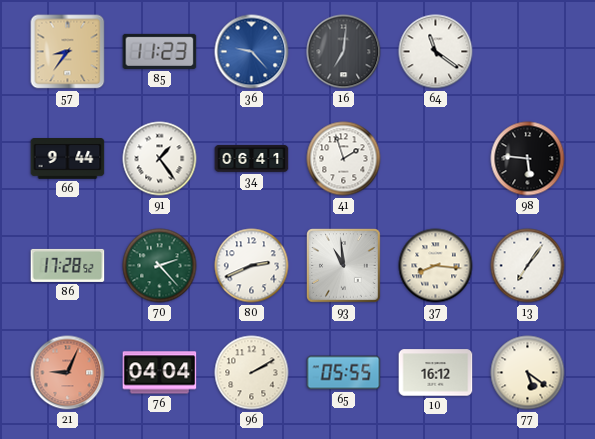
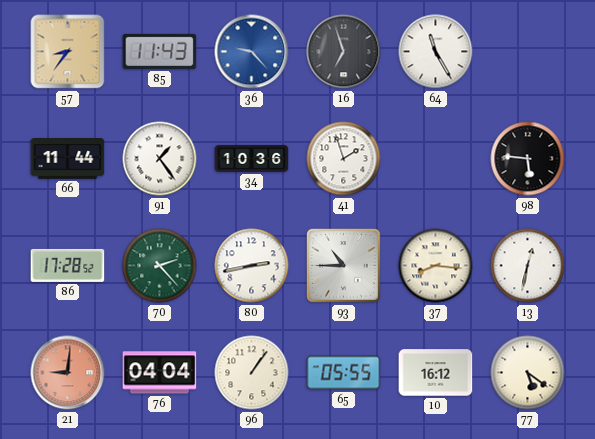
85: 11:23 -> 11:43 (160, 51)
16: 7:01 -> 6:57 (344, 52)
64: 11:21 -> 11:25 (436, 52)
66: 9:44 -> 11:44 (68, 159)
34: 06:41 -> 10:36 (252, 158)
80: 2:41 -> 2:43 (252, 266)
93: 10:59 -> 10:45 (344, 266)
13: 7:06 -> 12:32 (528, 266)
21: 9:04 -> 9:01 (68, 373)
96: 2:10 -> 1:06 (252, 373)
